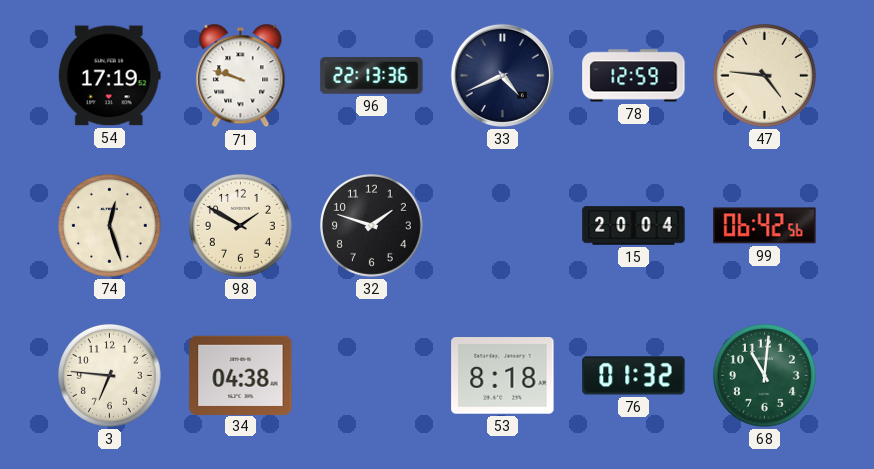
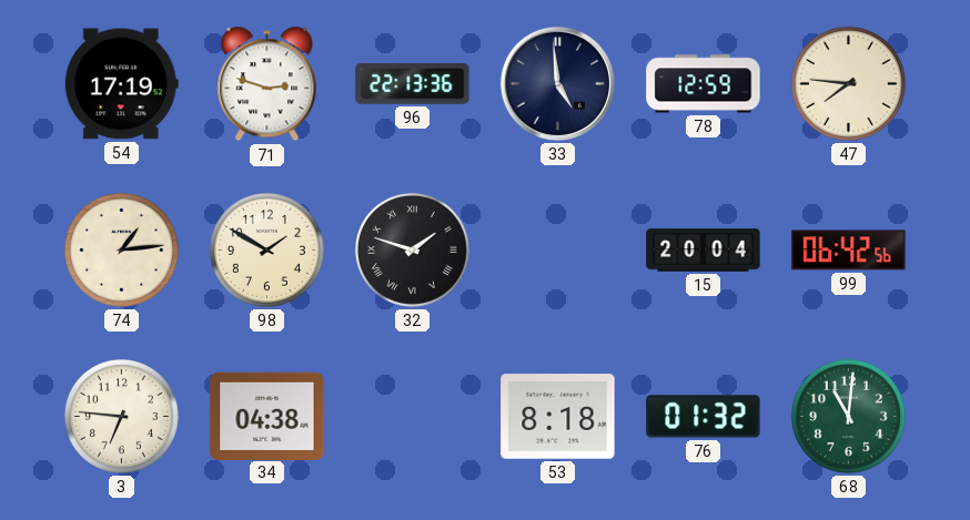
71: 9:48 -> 2:48 (267, 84)
33: 4:41 -> 4:59 (557, 83)
47: 4:46 -> 7:46 (848, 83)
74: 12:27 -> 1:14 (121, 249)
32 numerals: Arabic -> Roman (412, 249)
